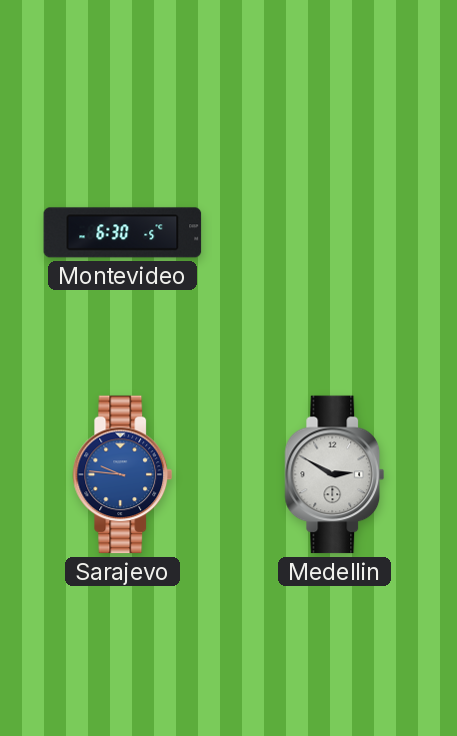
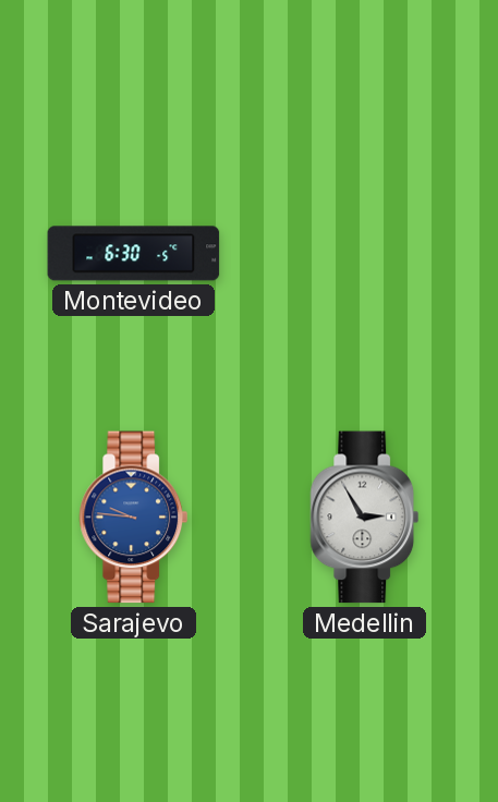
Medellin: 2:50 -> 2:55 (365, 518)
